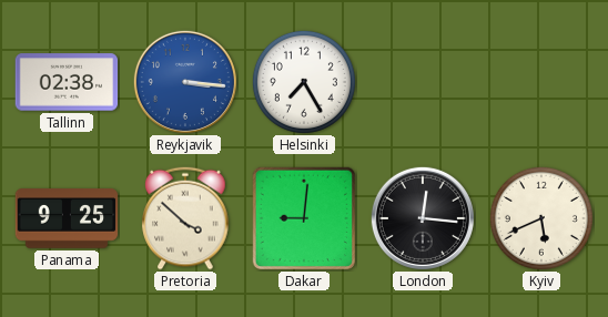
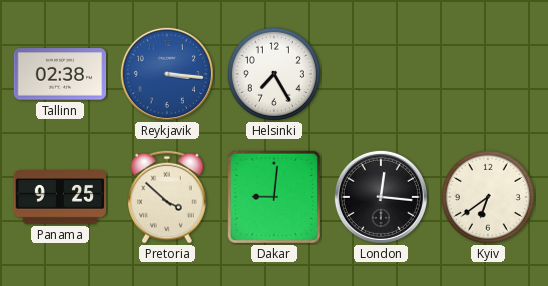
Kyiv: 5:41 -> 6:39 (488, 197)
